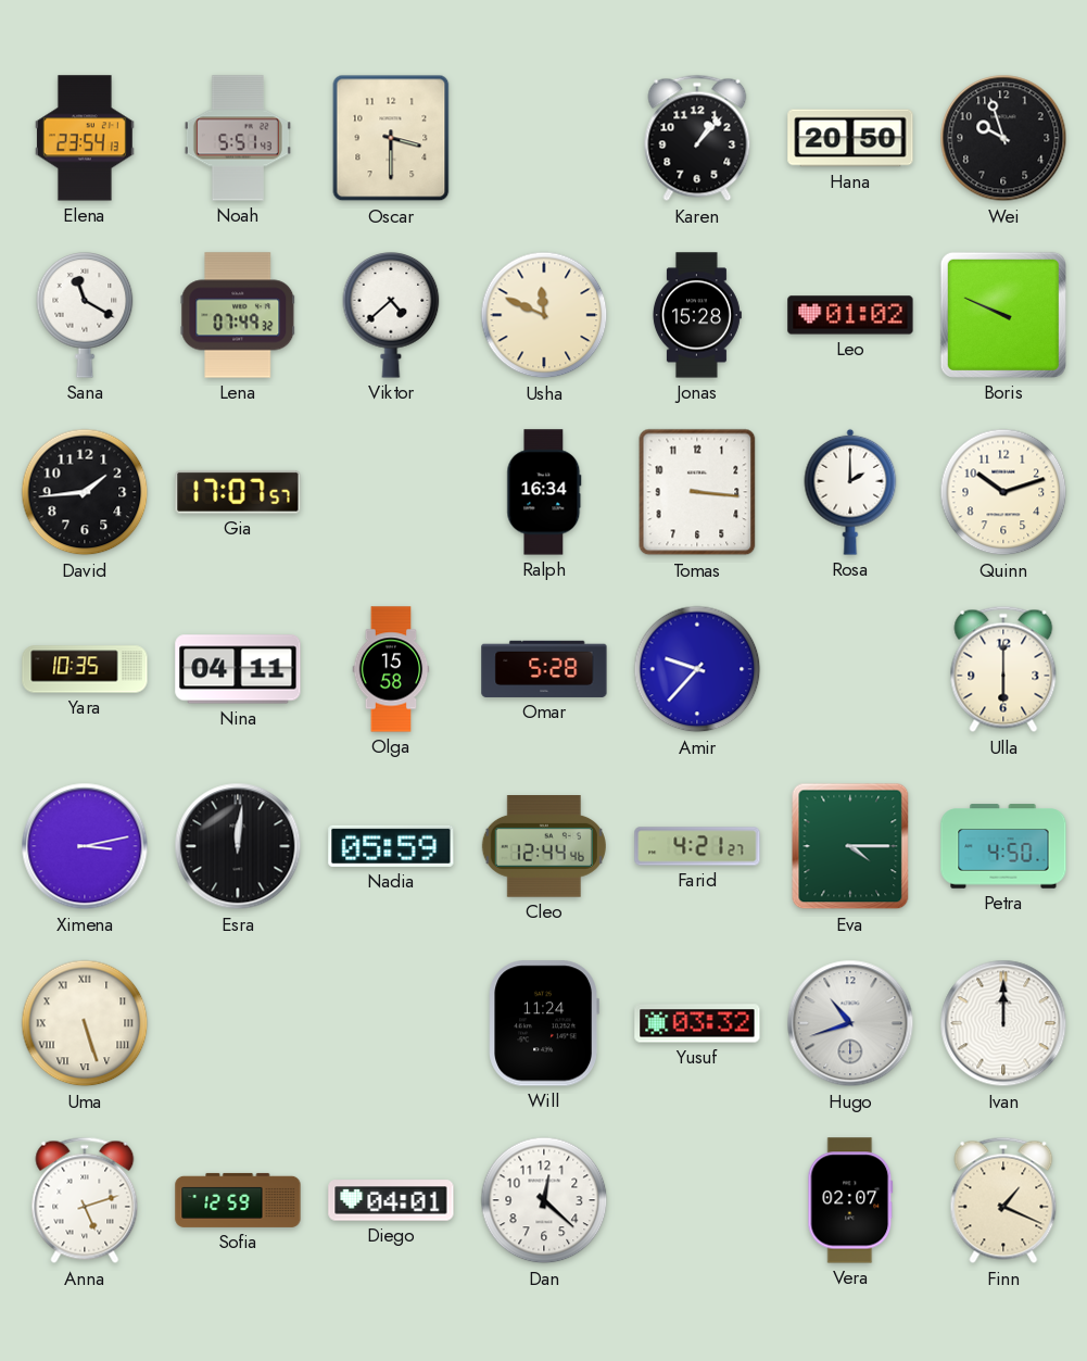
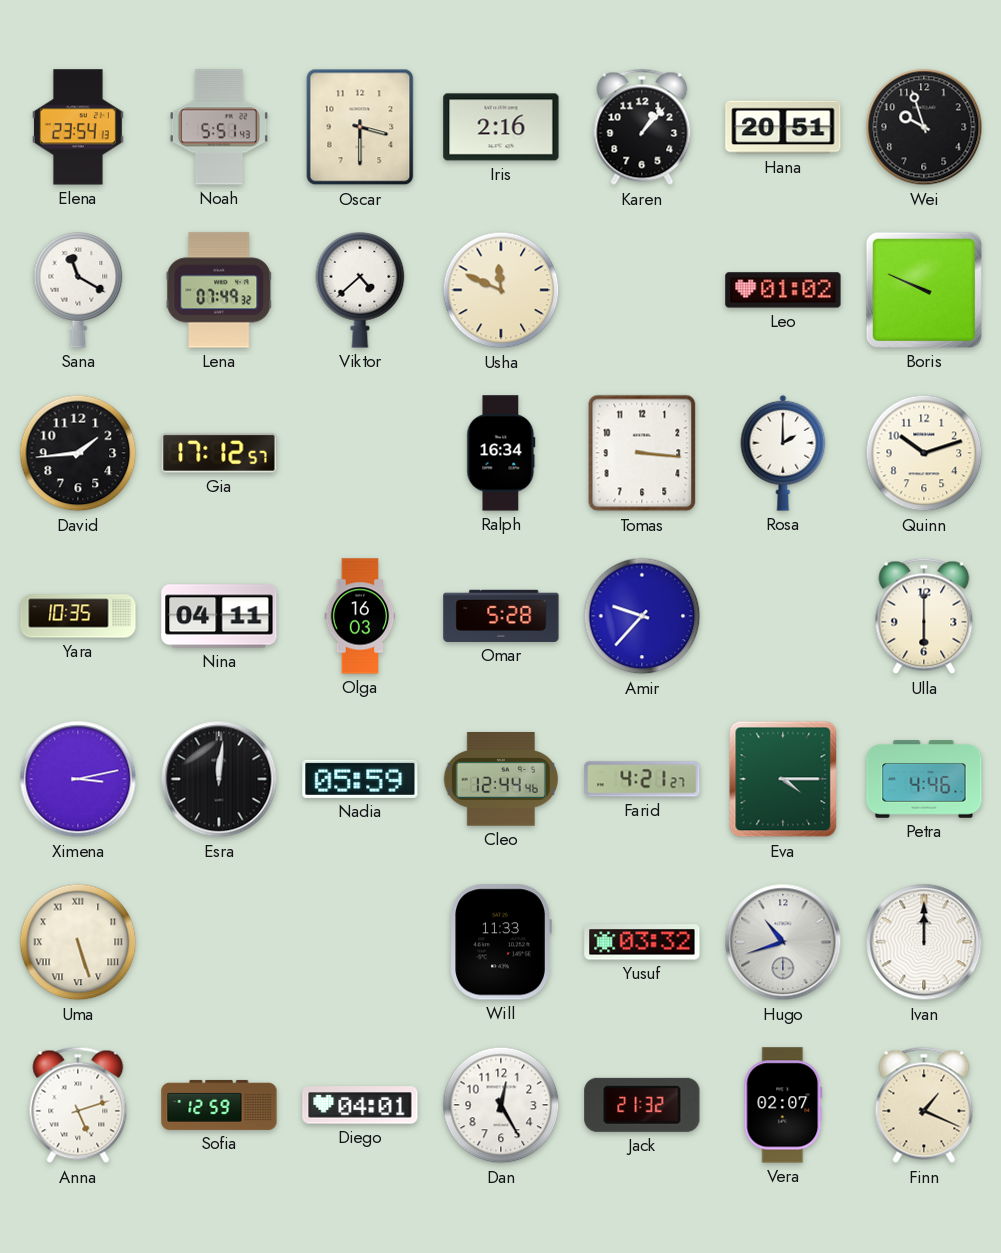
Iris: none -> 2:16 (501, 127)
Hana: 20:50 -> 20:51 (783, 127)
Jonas: 15:28 -> none (696, 315)
Gia: 17:07 -> 17:12 (219, 453)
Olga: 15:58 -> 16:03 (360, 616)
Petra: 4:50 -> 4:46 (924, 779)
Will: 11:24 -> 11:33 (501, 942)
Dan: 12:22 -> 12:25 (501, 1105)
Jack: none -> 21:32 (642, 1105)
